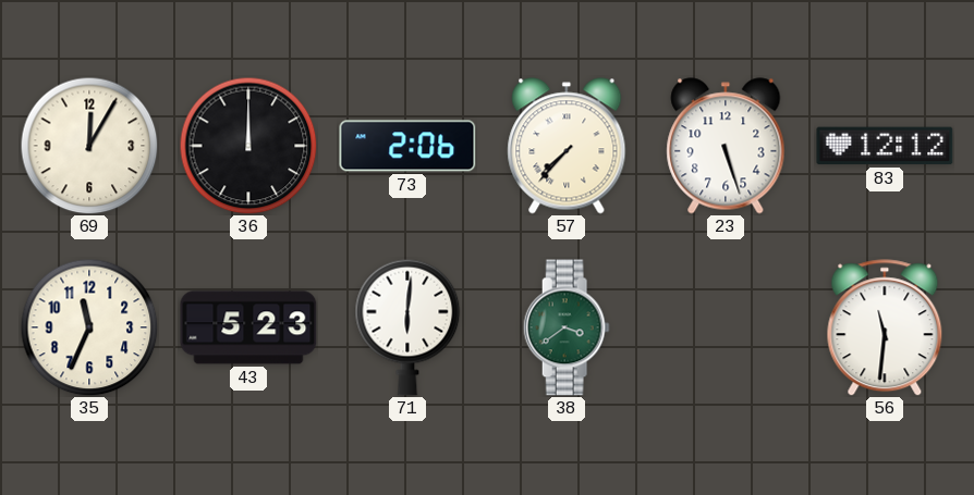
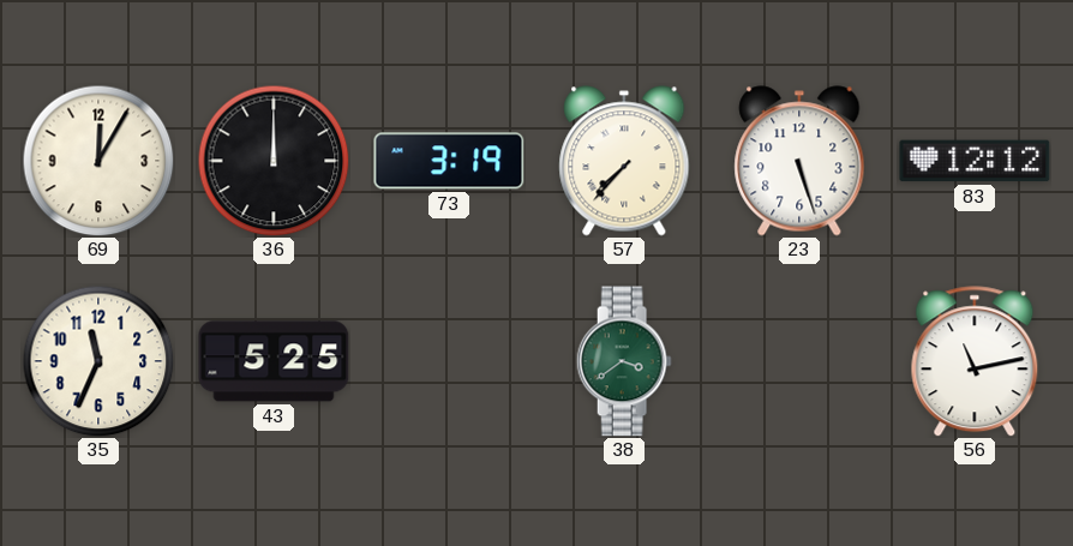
73: 2:06 -> 3:19 (449, 161)
43: 5:23 -> 5:25 (274, 361)
71: 6:01 -> none (407, 327)
56: 11:31 -> 11:13 (975, 361)
